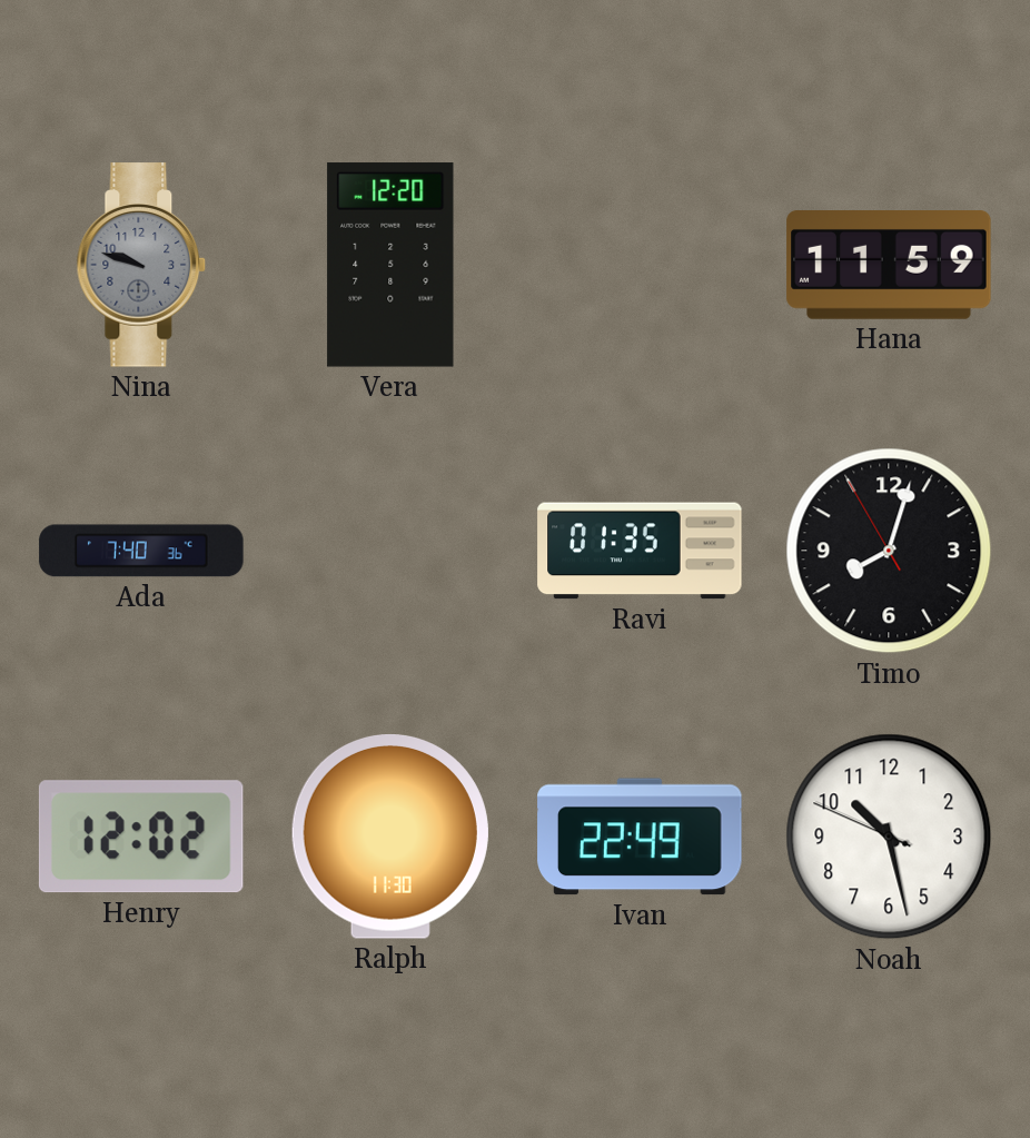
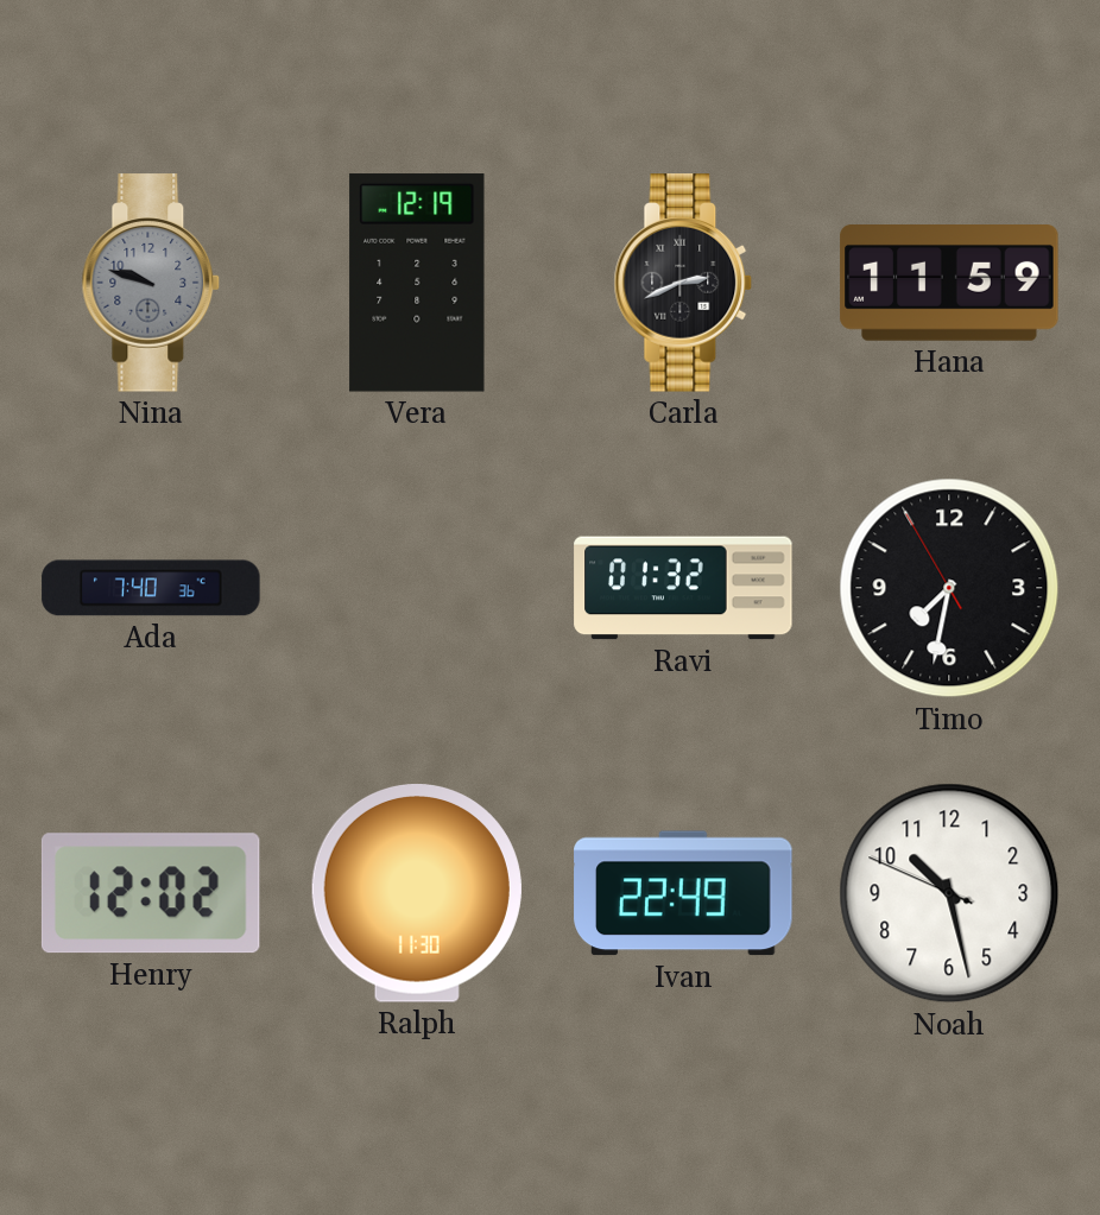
Vera: 12:20 -> 12:19 (417, 283)
Carla: none -> 2:41 (683, 283)
Ravi: 01:35 -> 01:32 (683, 588)
Timo: 8:02 -> 7:31 (949, 588)
